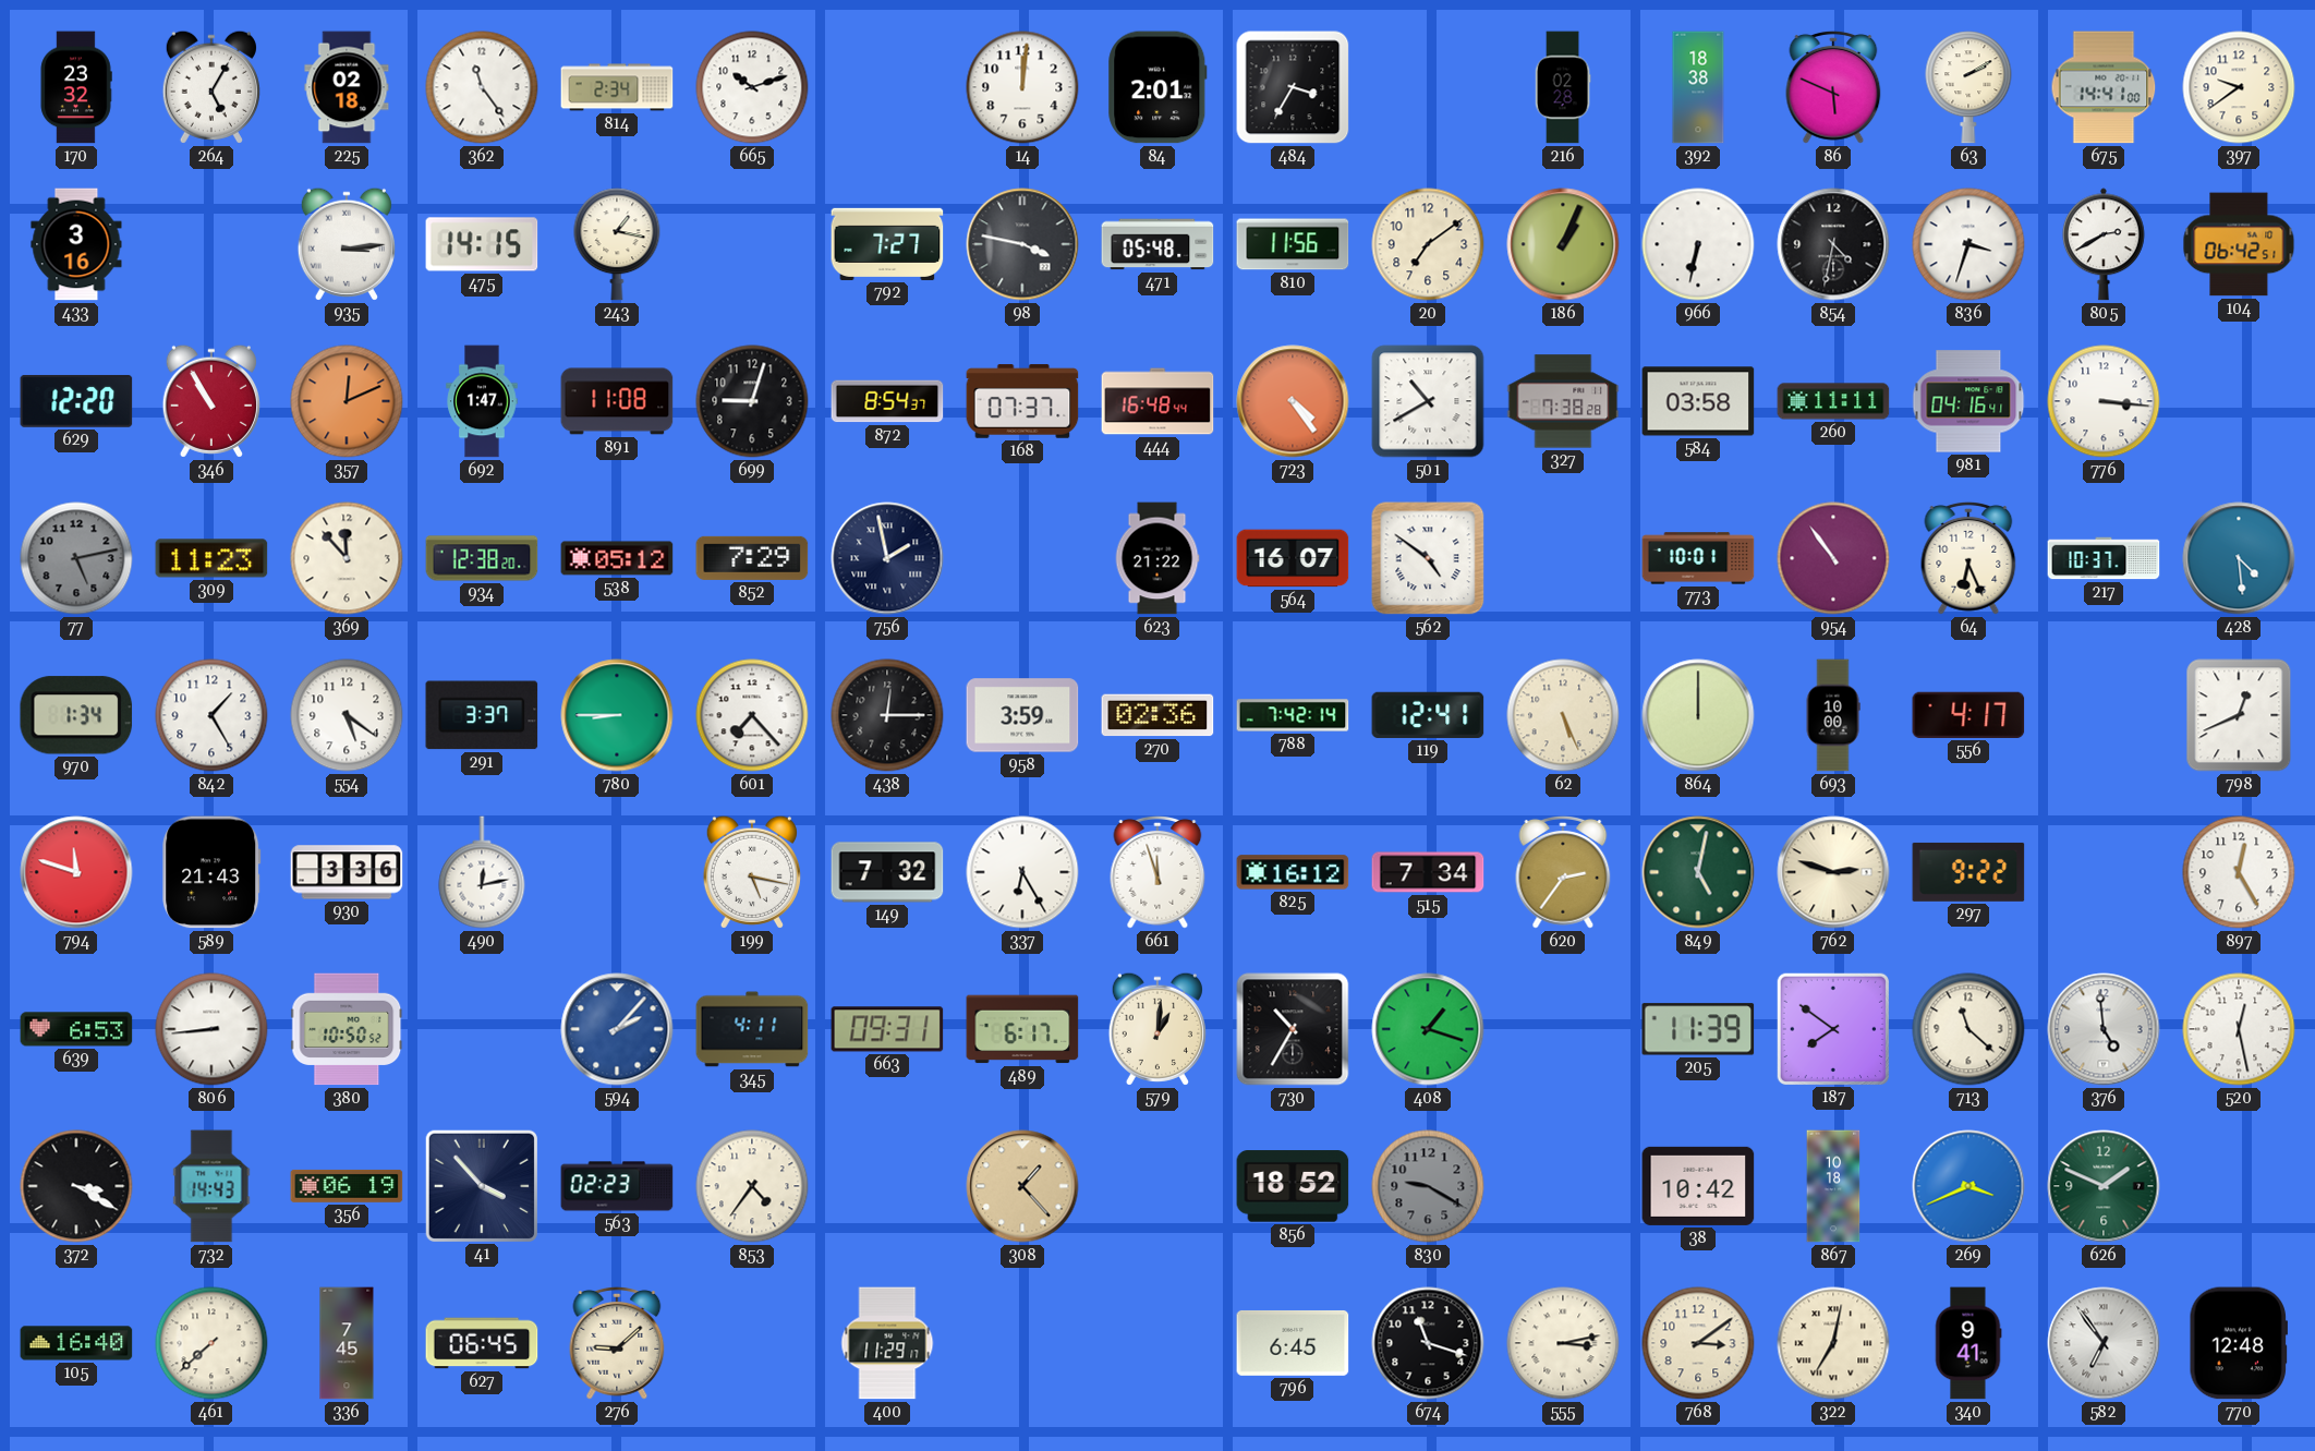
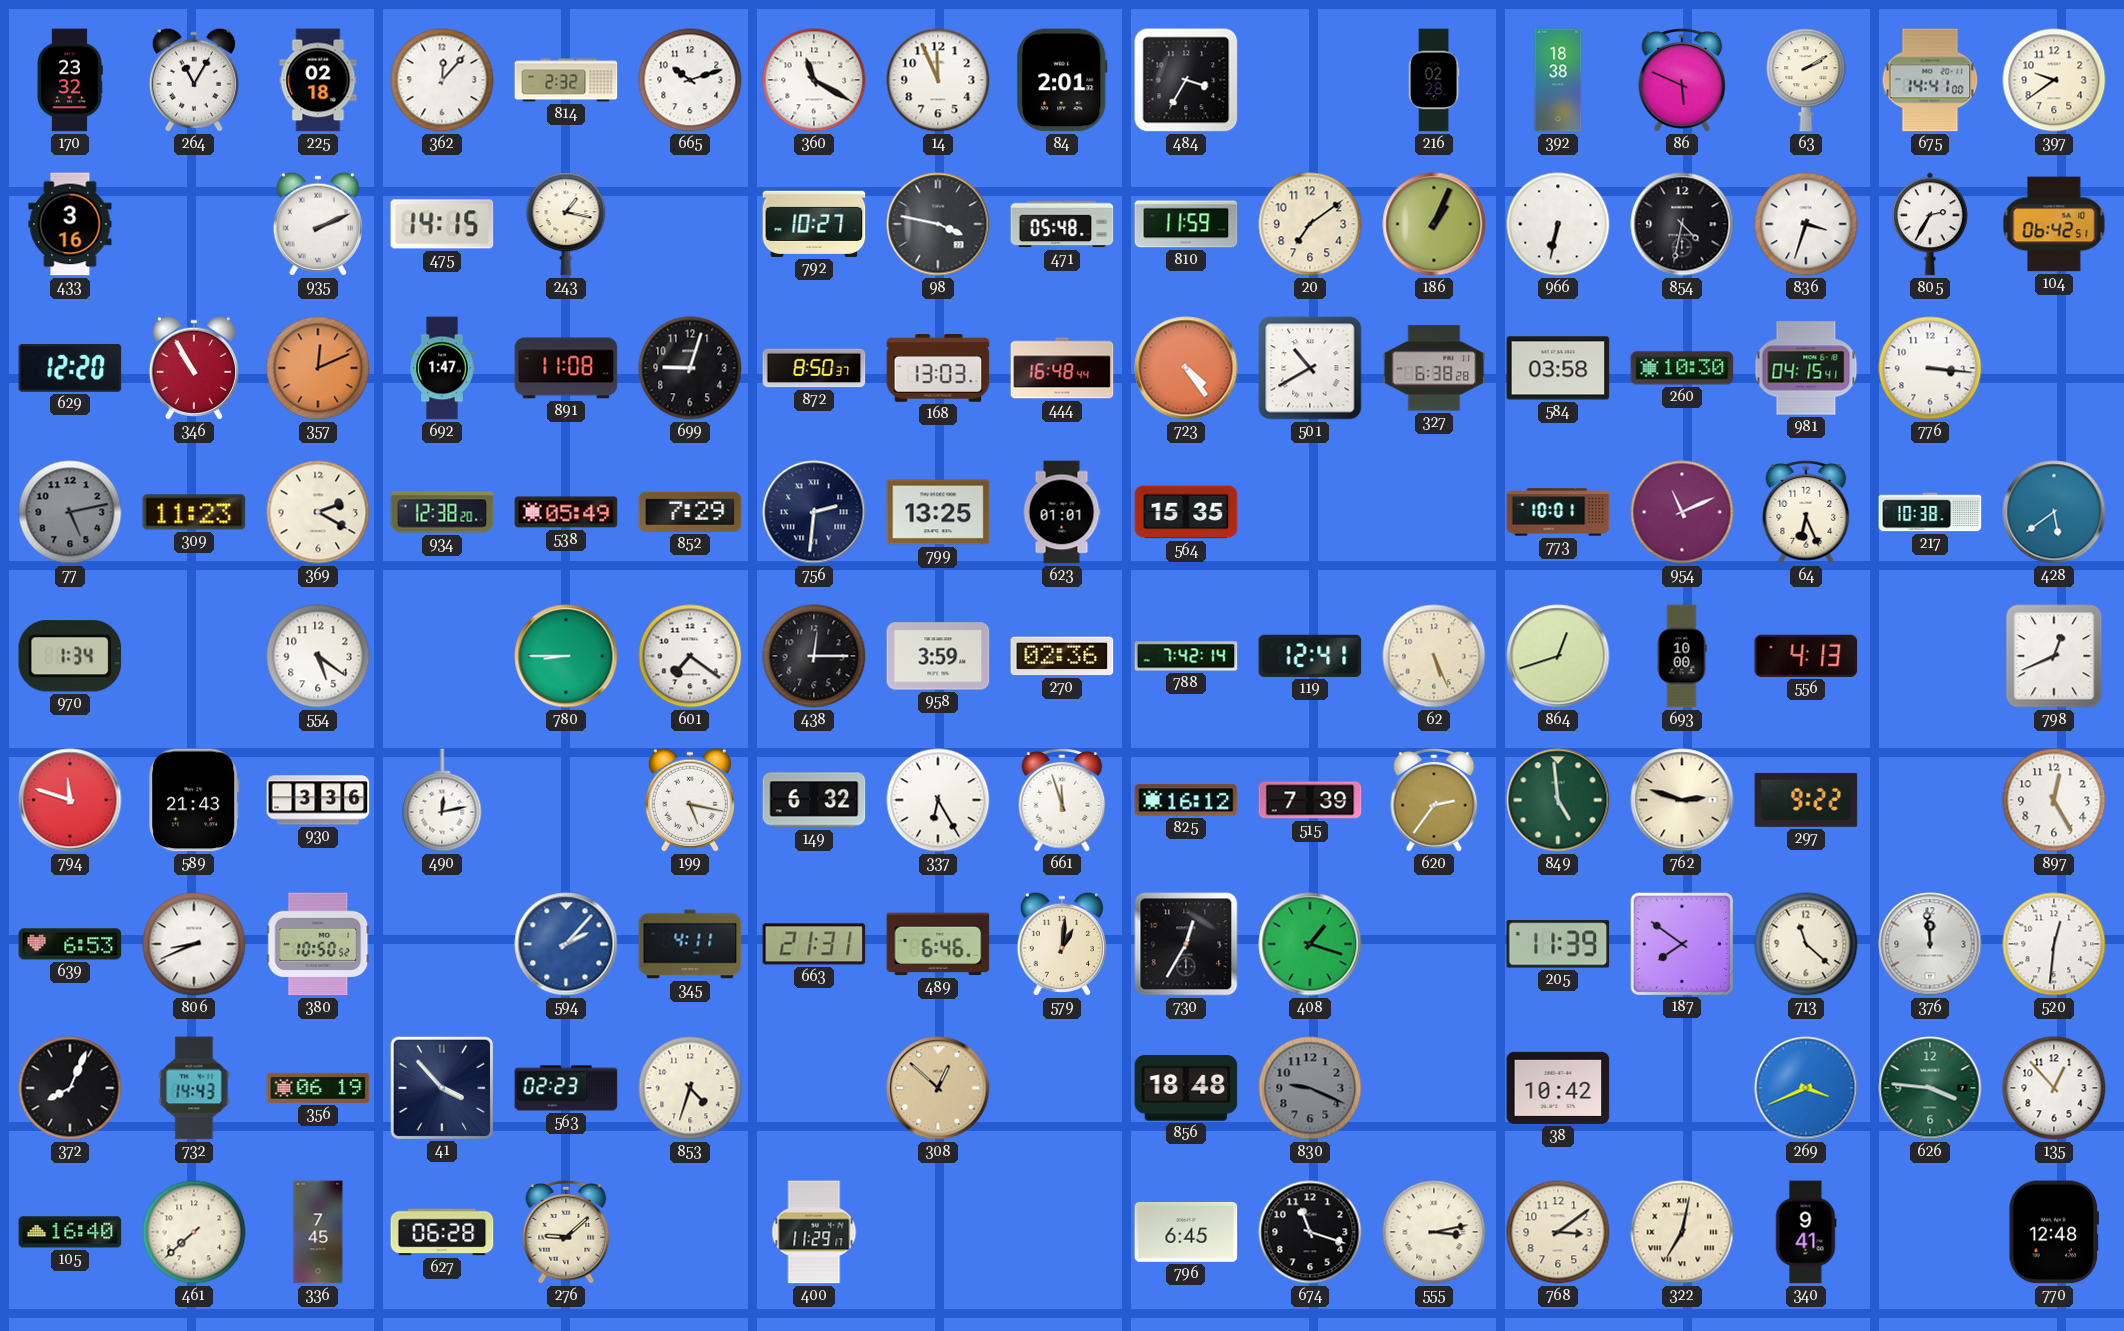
264: 5:05 -> 11:05 (194, 80)
362: 11:24 -> 12:07 (442, 80)
814: 2:34 -> 2:32 (566, 80)
360: none -> 11:20 (814, 80)
14: 12:01 -> 11:56 (938, 80)
935: 3:14 -> 2:11 (318, 224)
792: 7:27 -> 10:27 (814, 224)
810: 11:56 -> 11:59 (1186, 224)
805: 2:40 -> 2:35 (1931, 224)
872: 8:54 -> 8:50 (814, 368)
168: 07:37 -> 13:03 (938, 368)
327: 7:38 -> 6:38 (1434, 368)
260: 11:11 -> 10:30 (1682, 368)
981: 04:16 -> 04:15 (1806, 368)
369: 11:53 -> 2:20 (318, 512)
538: 05:12 -> 05:49 (566, 512)
756: 1:58 -> 2:31 (814, 512)
799: none -> 13:25 (938, 512)
623: 21:22 -> 01:01 (1062, 512)
564: 16:07 -> 15:35 (1186, 512)
562: 4:51 -> none (1428, 558)
954: 10:54 -> 11:11 (1682, 512)
217: 10:37 -> 10:38 (1930, 512)
428: 4:29 -> 5:39 (2054, 512)
842: 1:25 -> none (211, 715)
291: 3:37 -> none (482, 715)
601: 7:23 -> 7:21 (690, 656)
864: 12:00 -> 12:42 (1558, 656)
556: 4:17 -> 4:13 (1806, 656)
149: 7:32 -> 6:32 (814, 800)
515: 7:34 -> 7:39 (1310, 800)
849: 5:02 -> 4:59 (1558, 800)
806: 8:44 -> 8:41 (194, 944)
663: 09:31 -> 21:31 (814, 944)
489: 6:17 -> 6:46 (938, 944)
730: 10:35 -> 12:35 (1186, 944)
376: 4:59 -> 11:59 (1930, 944)
520: 12:28 -> 12:31 (2054, 944)
372: 3:20 -> 8:04 (70, 1088)
853: 4:36 -> 4:33 (690, 1088)
308: 1:23 -> 12:52 (938, 1088)
856: 18:52 -> 18:48 (1186, 1088)
830: 9:20 -> 9:19 (1310, 1088)
867: 10:18 -> none (1833, 1186)
626: 1:49 -> 3:46 (1930, 1088)
135: none -> 12:53 (2054, 1088)
627: 06:45 -> 06:28 (442, 1232)
582: 6:54 -> none (2104, 1343)
